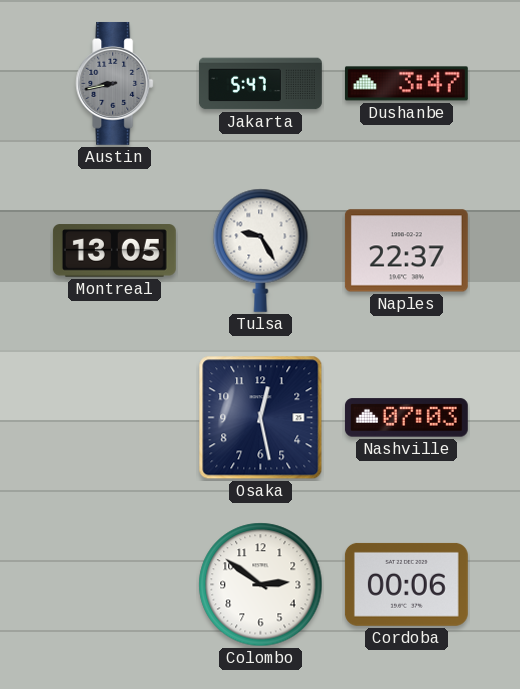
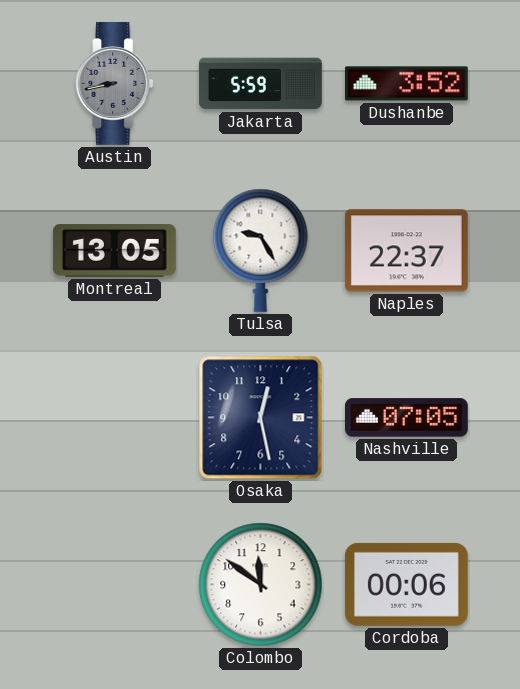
Jakarta: 5:47 -> 5:59 (261, 84)
Dushanbe: 3:47 -> 3:52 (406, 84)
Nashville: 07:03 -> 07:05 (406, 418)
Colombo: 2:51 -> 11:51 (261, 585)
